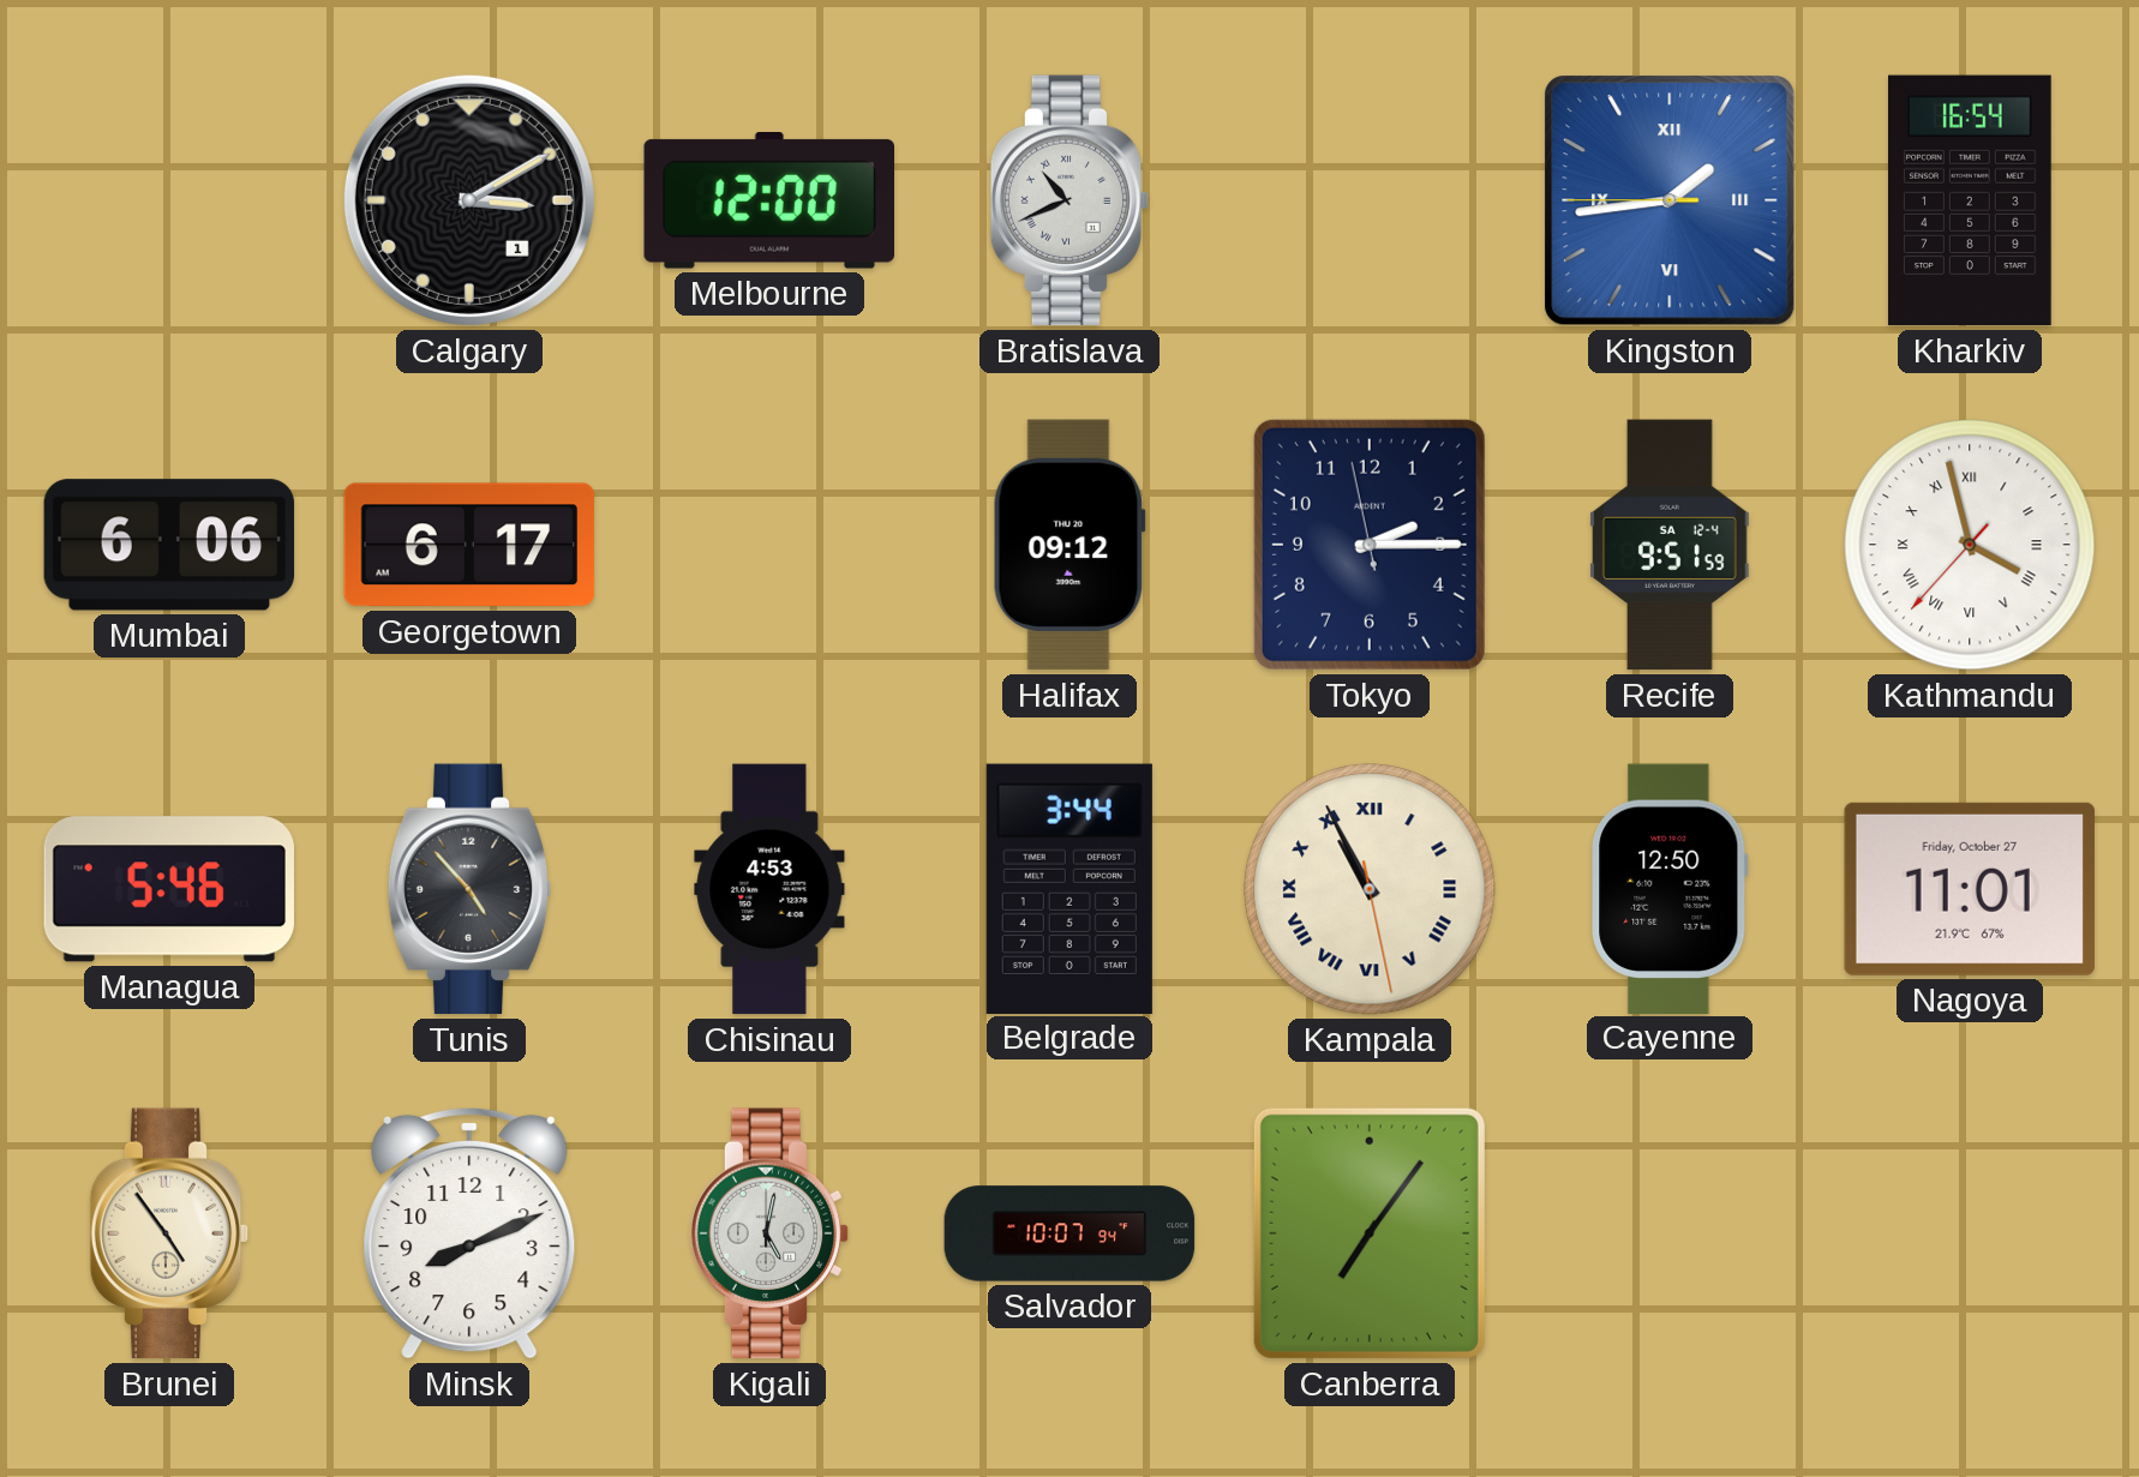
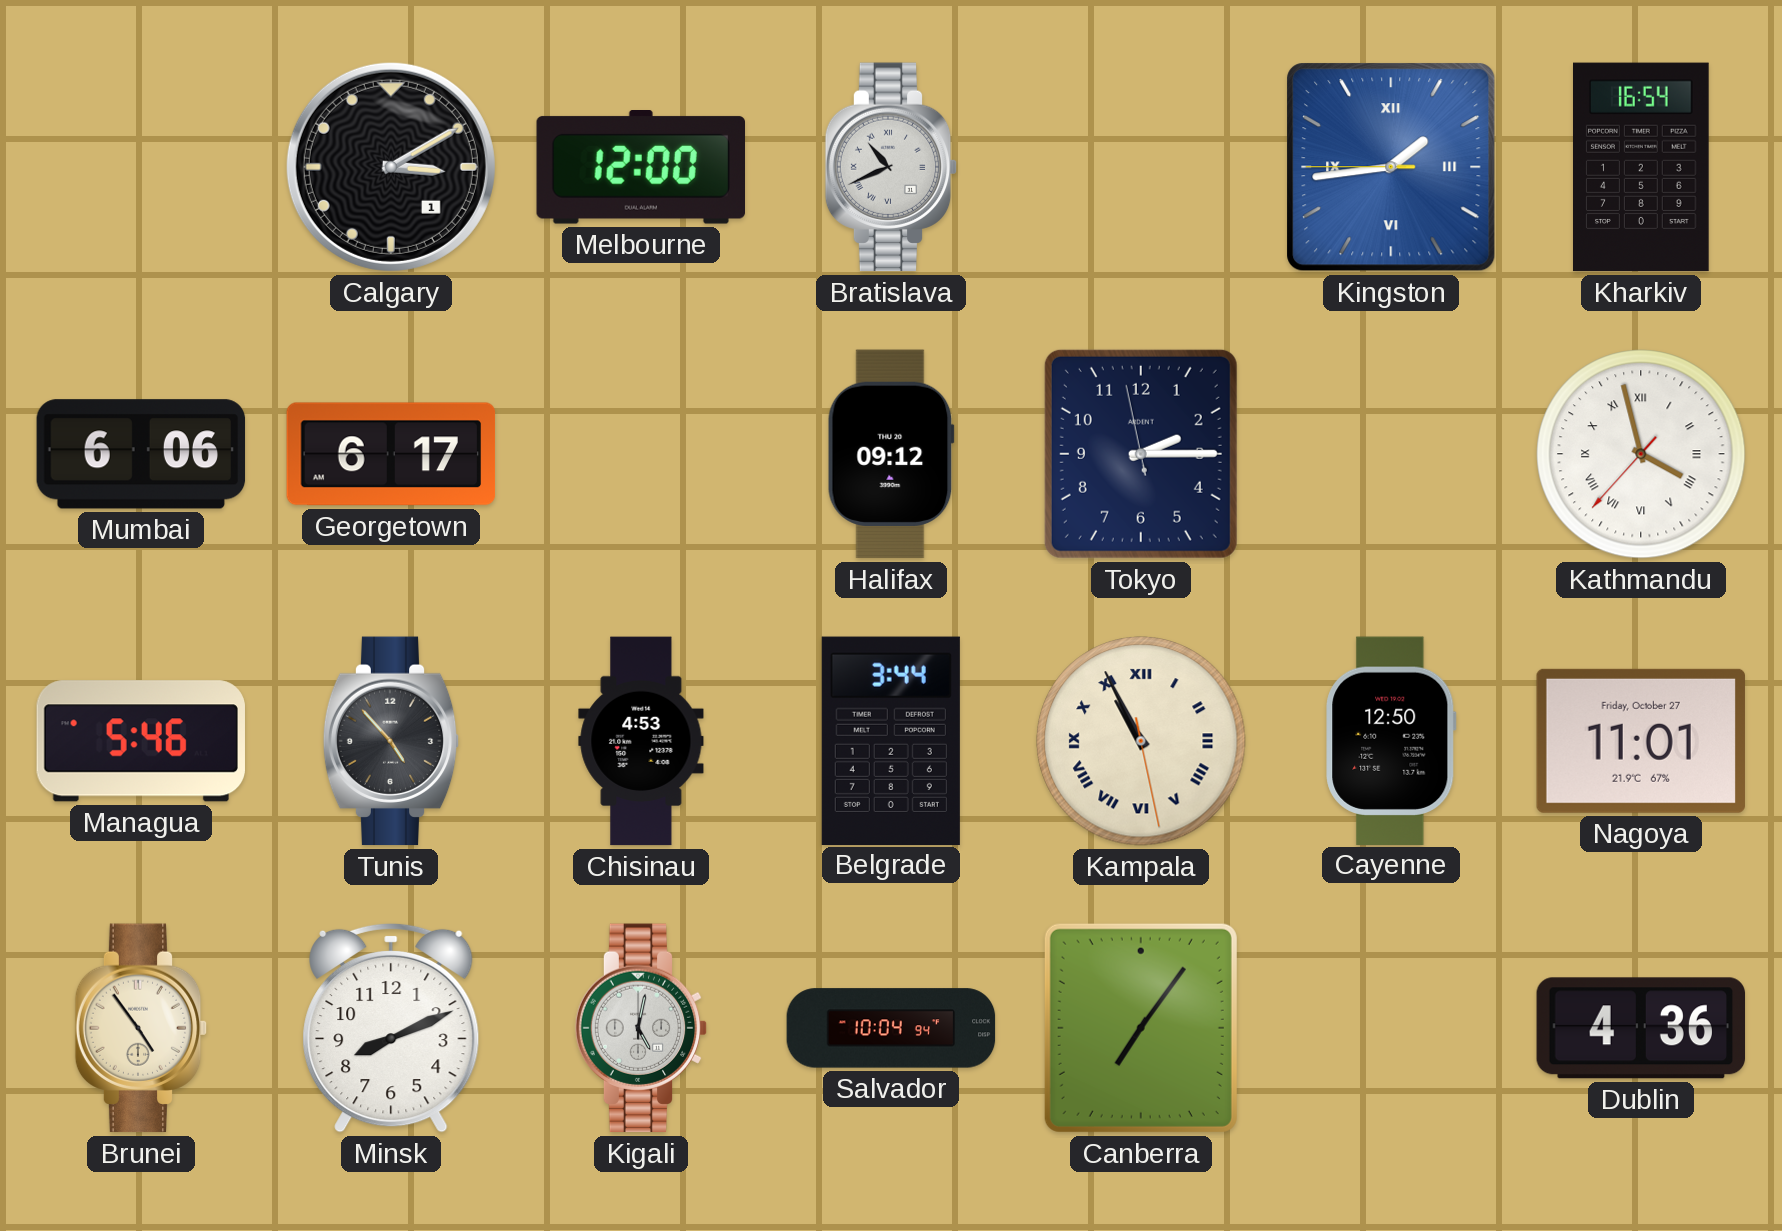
Recife: 9:51 -> none (1671, 545)
Salvador: 10:07 -> 10:04 (891, 1028)
Dublin: none -> 4:36 (1641, 1028)
